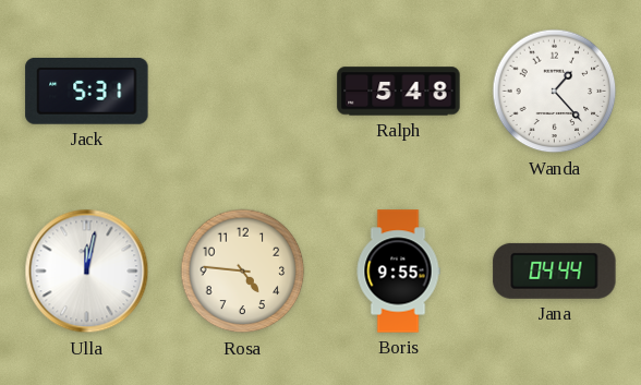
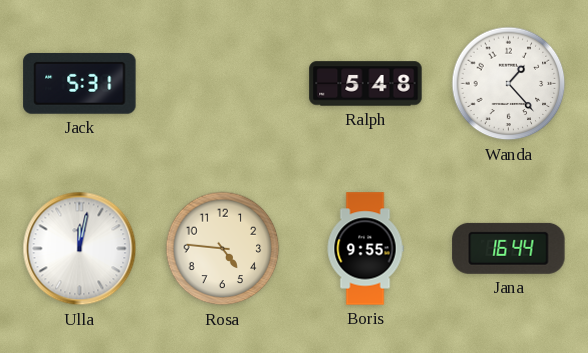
Jana: 04:44 -> 16:44 (509, 248)
